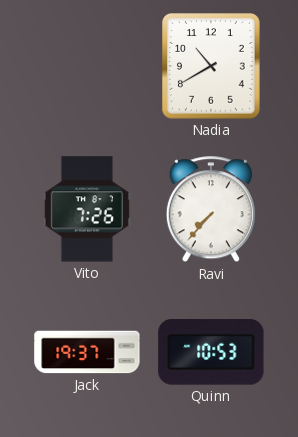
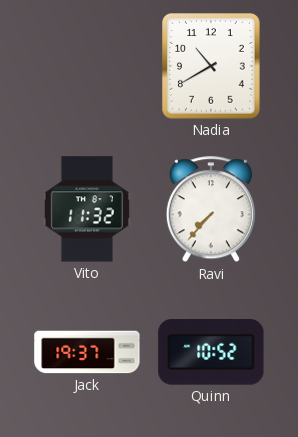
Vito: 7:26 -> 11:32 (87, 209)
Quinn: 10:53 -> 10:52 (211, 353)
